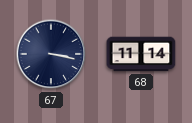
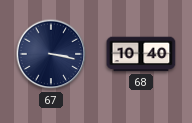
68: 11:14 -> 10:40 (141, 54)
